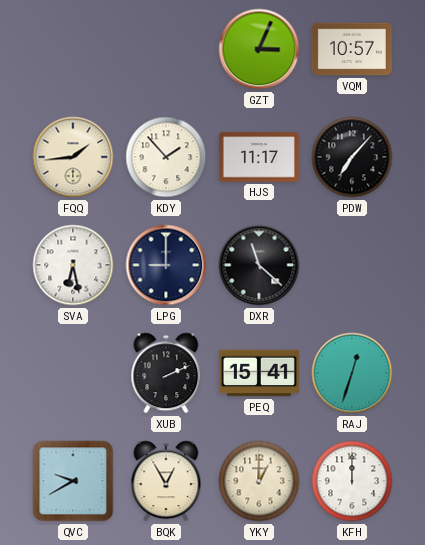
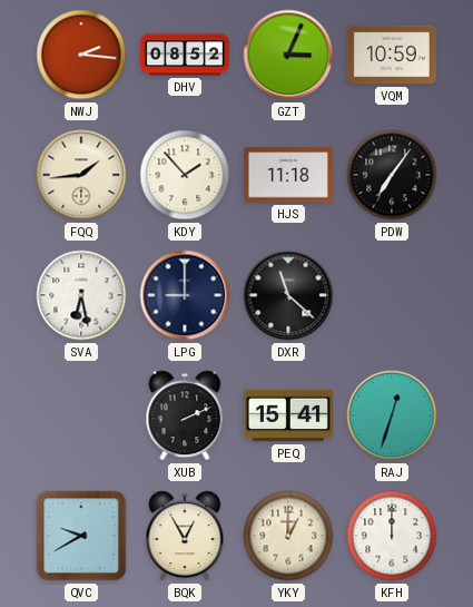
NWJ: none -> 2:16 (81, 55)
DHV: none -> 08:52 (185, 55)
VQM: 10:57 -> 10:59 (392, 55)
HJS: 11:17 -> 11:18 (288, 175)
PDW: 7:07 -> 7:06 (392, 175)
